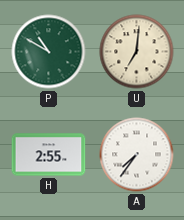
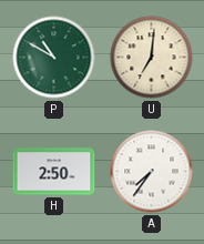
H: 2:55 -> 2:50 (54, 172)
